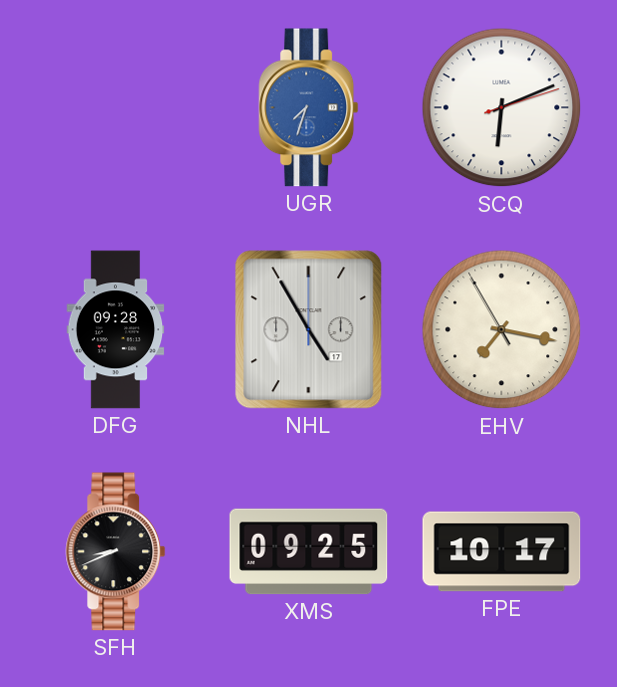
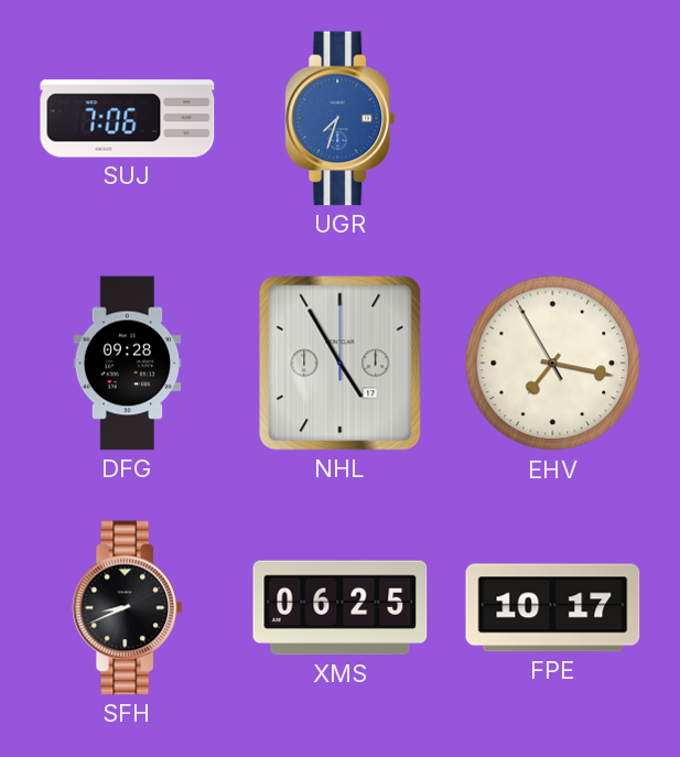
SUJ: none -> 7:06 (128, 119)
SCQ: 6:11 -> none (502, 108)
XMS: 09:25 -> 06:25 (341, 608)
